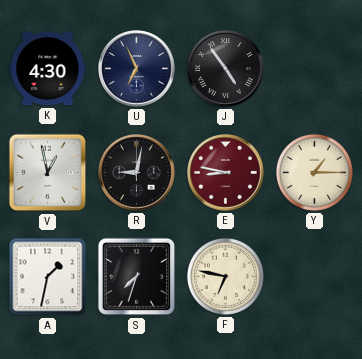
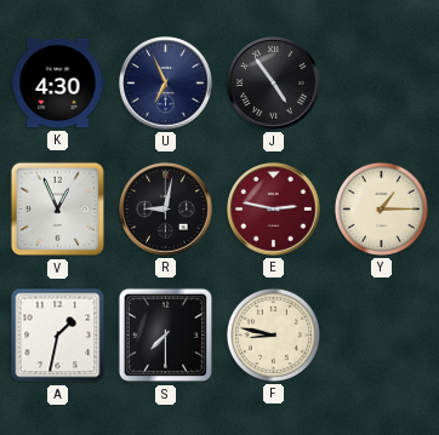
V: 12:58 -> 12:56 (58, 210)
E: 8:47 -> 2:47 (274, 210)
S: 7:33 -> 7:30 (166, 336)
F: 6:47 -> 8:47 (273, 334)
